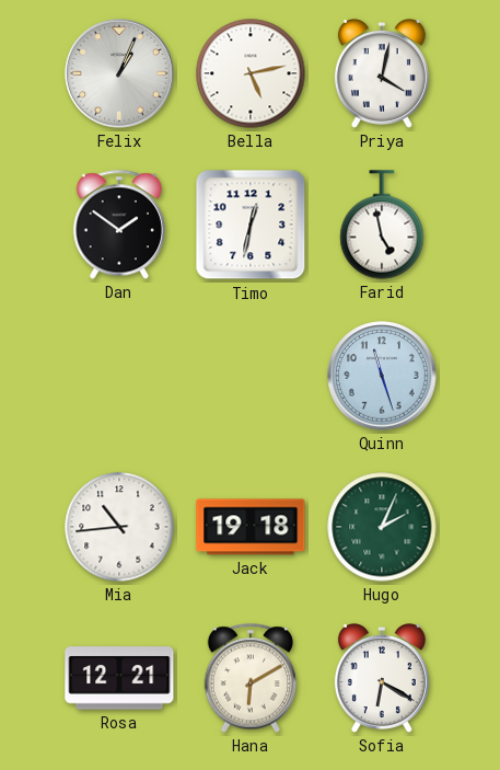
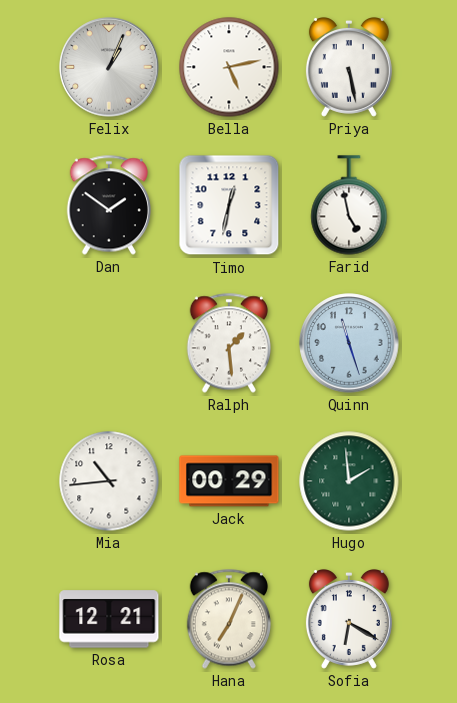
Priya: 4:02 -> 5:28 (349, 68)
Ralph: none -> 1:29 (229, 343)
Jack: 19:18 -> 00:29 (229, 481)
Hugo: 2:04 -> 1:59 (349, 481)
Hana: 6:10 -> 7:04 (229, 619)
